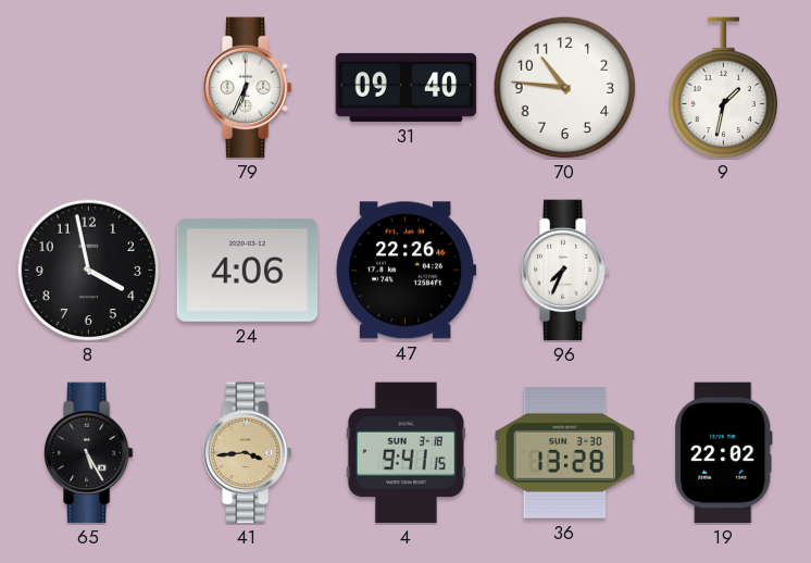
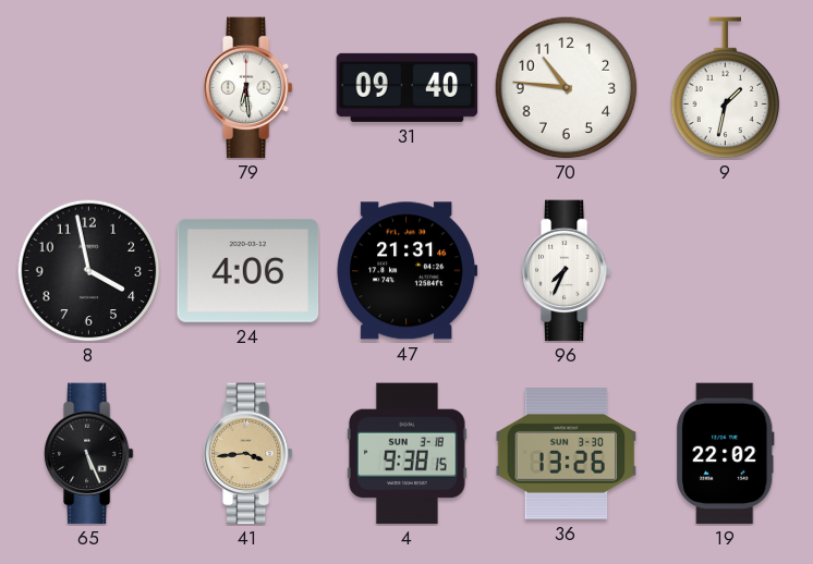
79: 6:34 -> 6:29 (247, 88)
47: 22:26 -> 21:31 (408, 271)
65: 5:25 -> 5:26 (88, 454)
4: 9:41 -> 9:38 (406, 454)
36: 13:28 -> 13:26 (567, 454)
